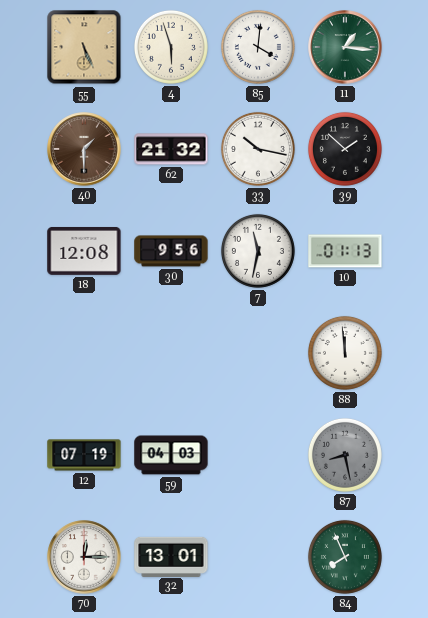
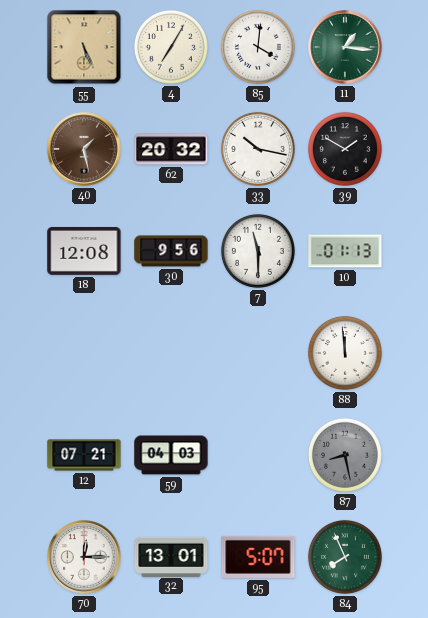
4: 5:57 -> 7:05 (171, 47)
40: 1:30 -> 1:28 (84, 149)
62: 21:32 -> 20:32 (171, 149)
39: 1:52 -> 1:50 (345, 149)
7: 11:32 -> 11:30 (258, 251)
12: 07:19 -> 07:21 (84, 455)
95: none -> 5:07 (258, 557)
